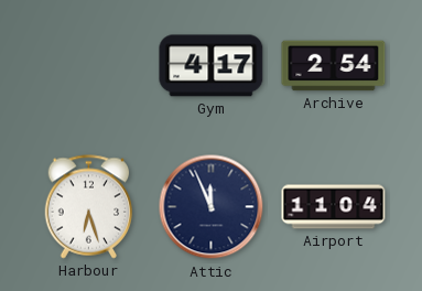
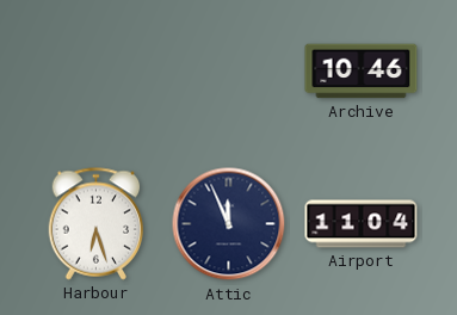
Gym: 4:17 -> none (212, 66)
Archive: 2:54 -> 10:46 (362, 72)
